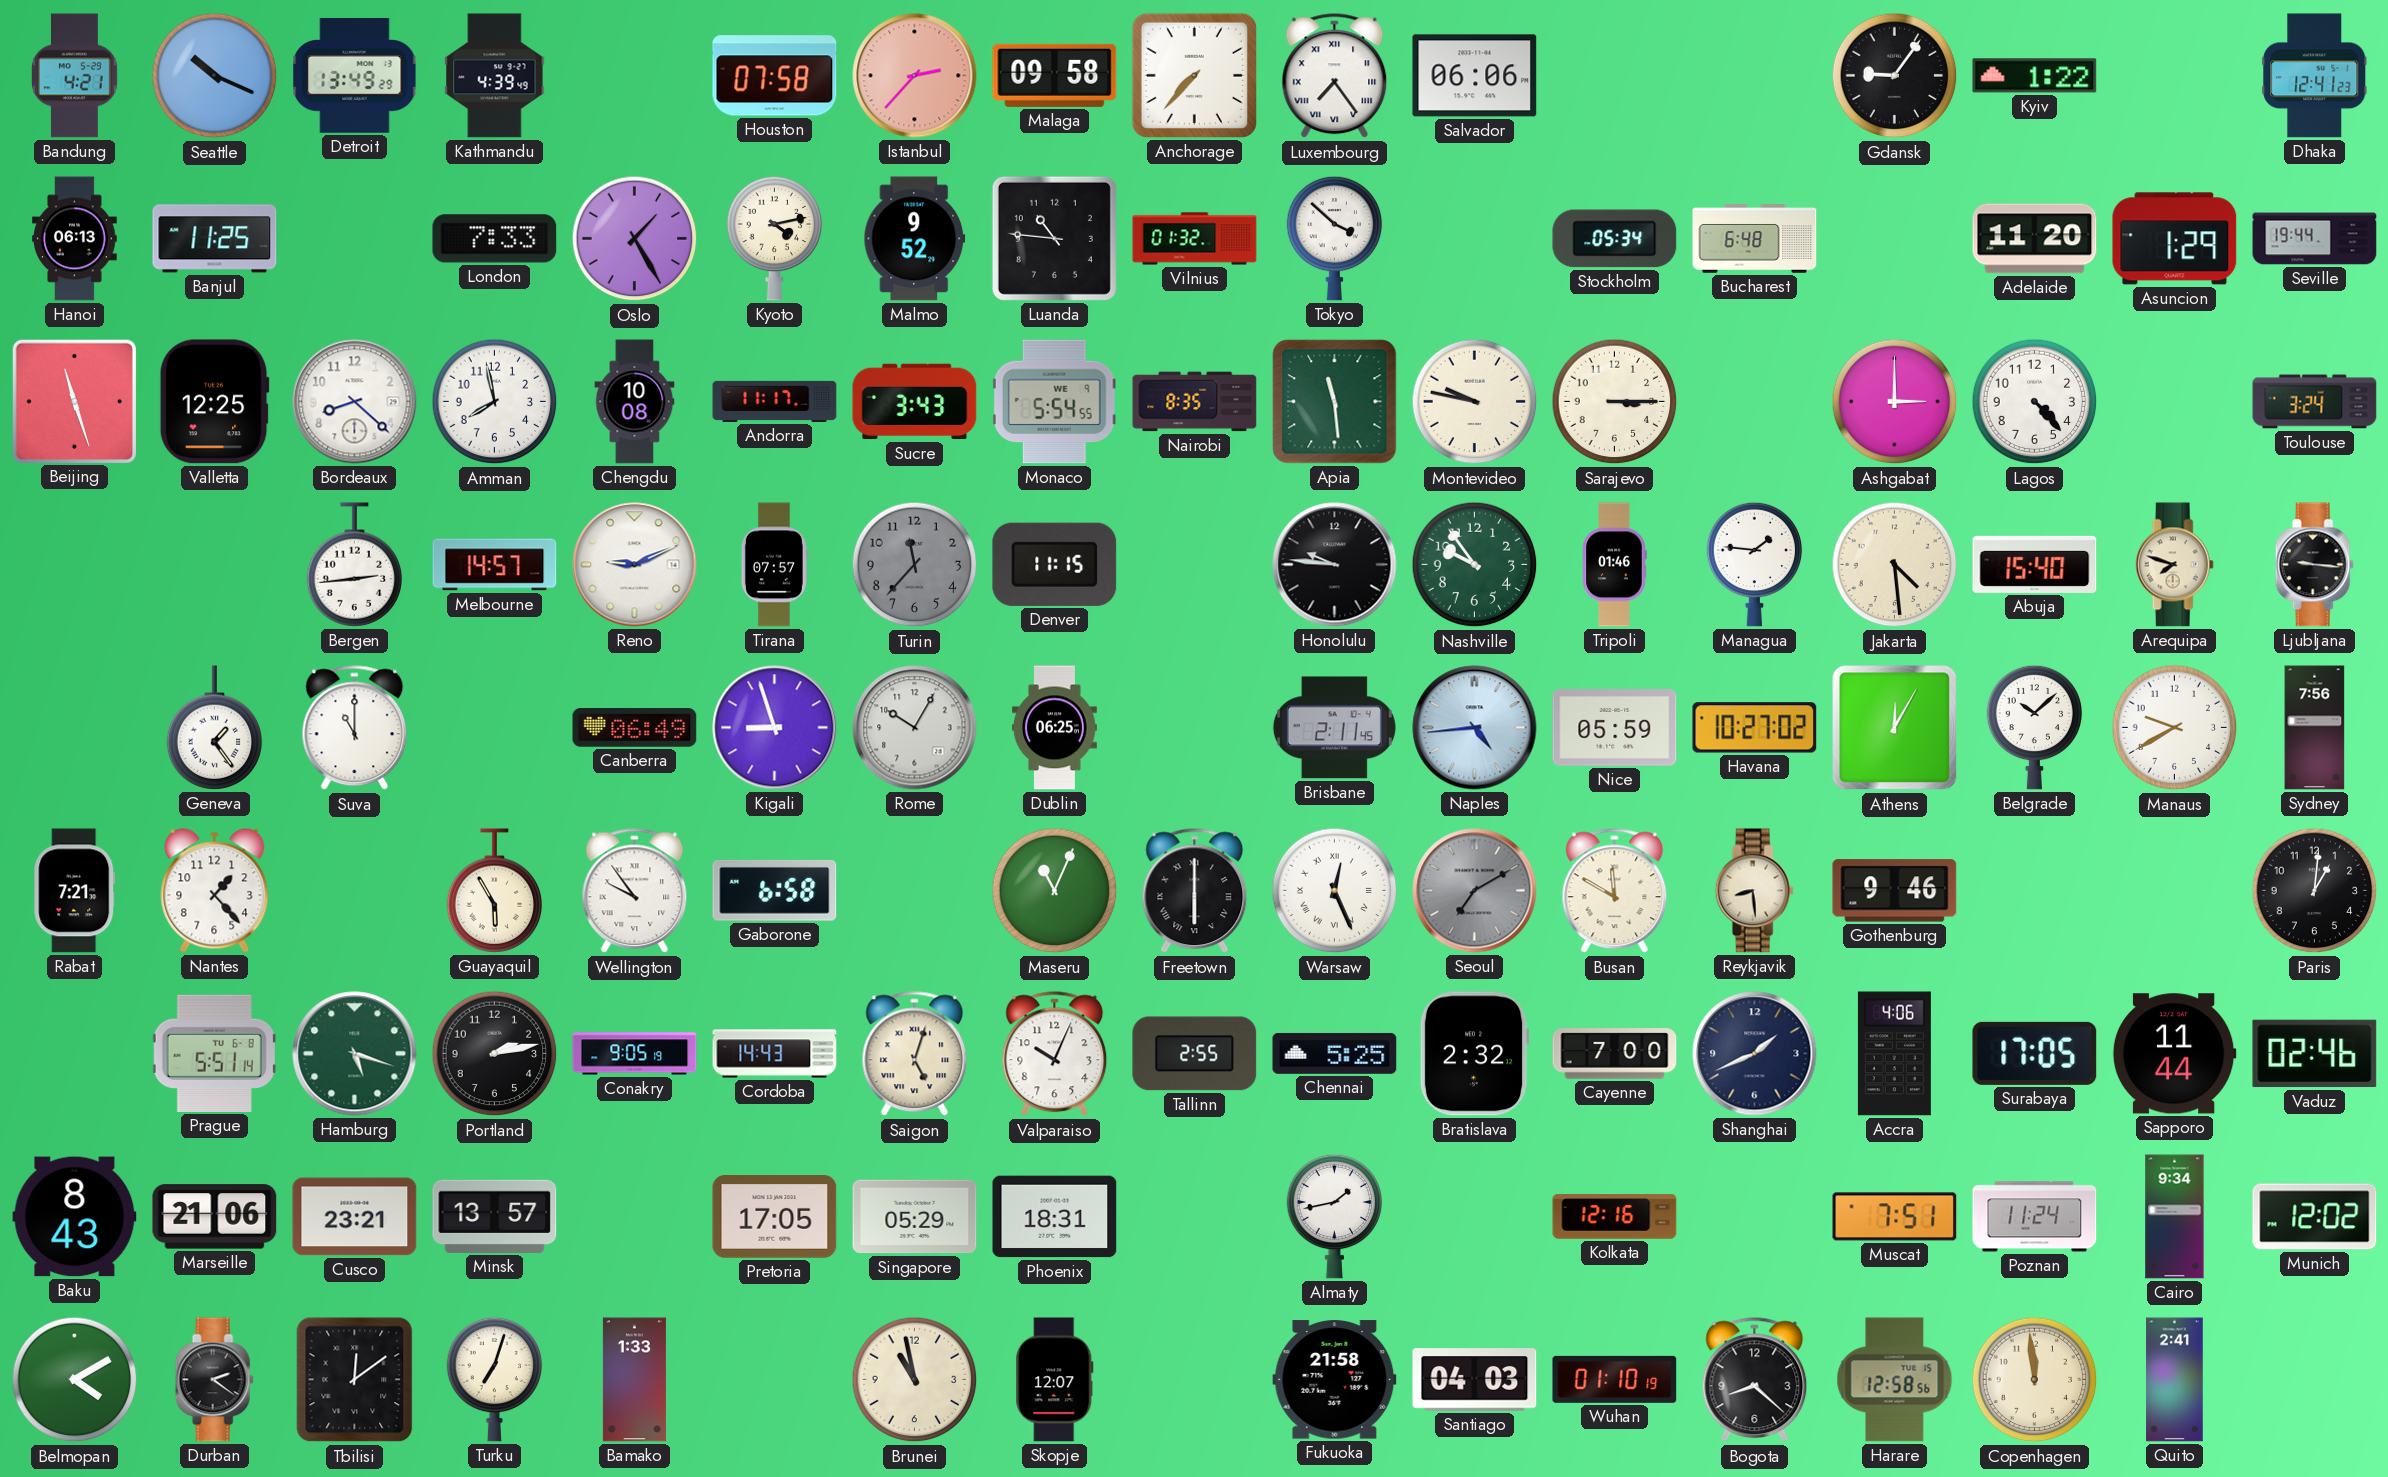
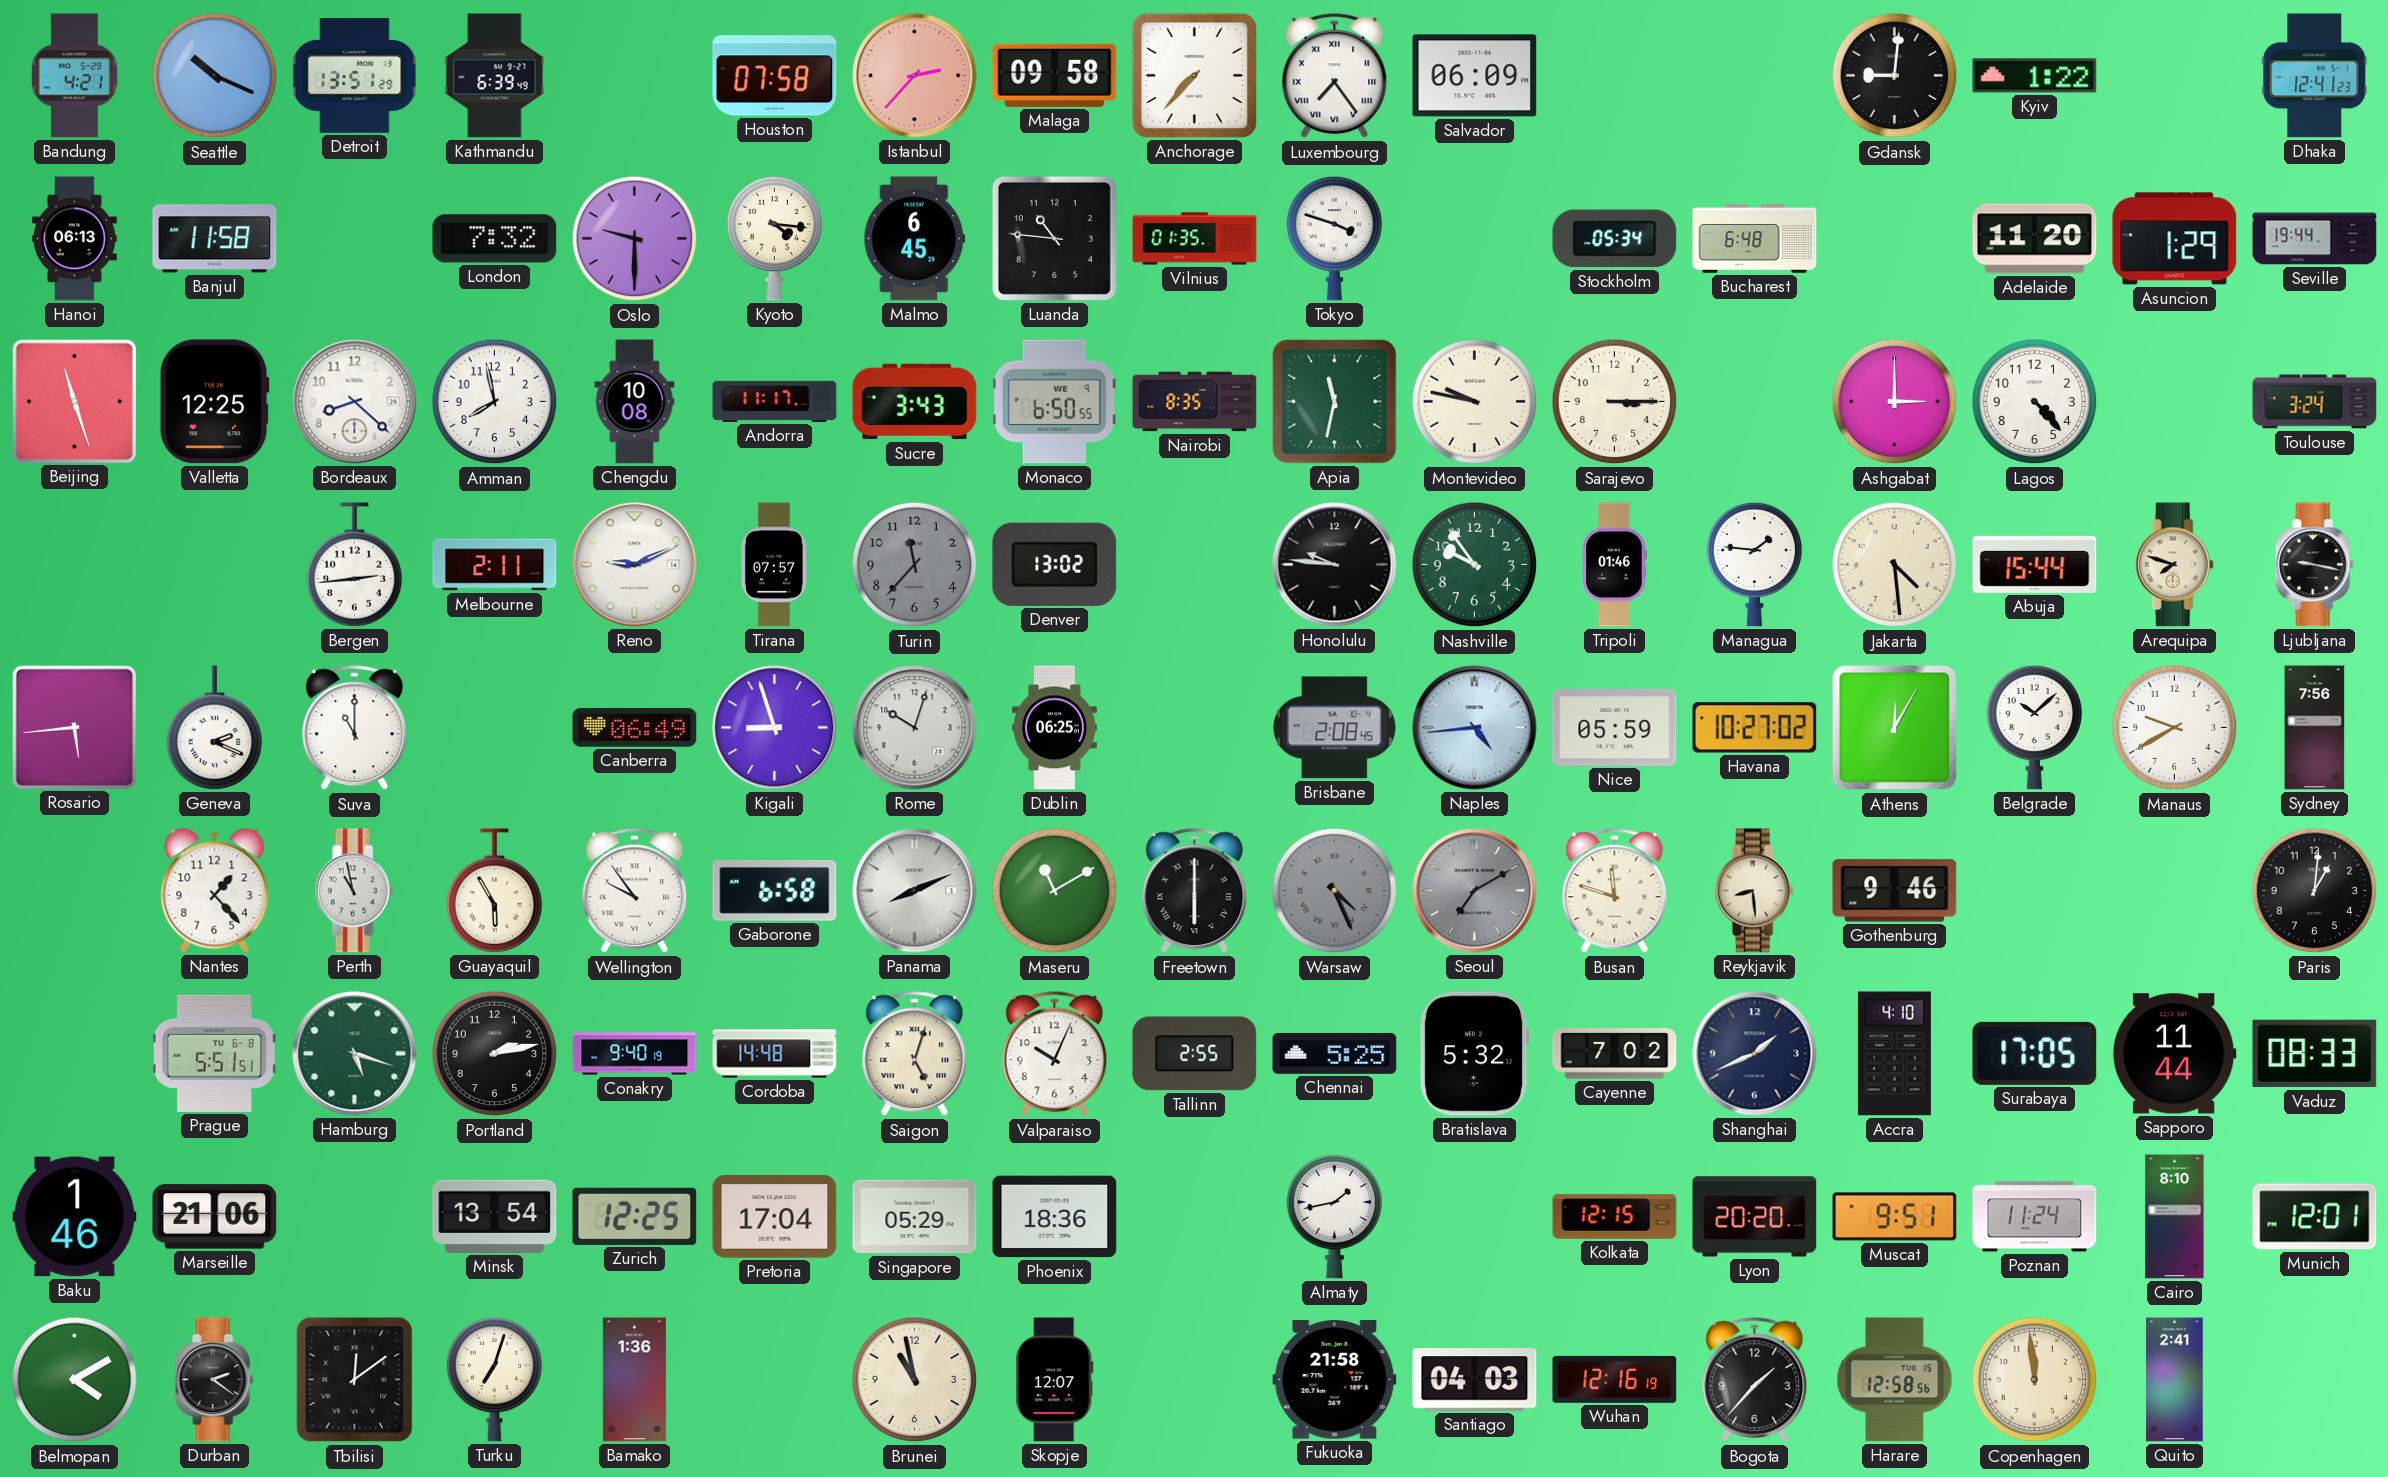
Detroit: 13:49 -> 13:51 (355, 76)
Kathmandu: 4:39 -> 6:39 (495, 76)
Salvador: 06:06 -> 06:09 (1475, 76)
Gdansk: 9:06 -> 9:01 (1895, 76)
Banjul: 11:25 -> 11:58 (215, 239)
London: 7:33 -> 7:32 (495, 239)
Oslo: 1:25 -> 9:30 (635, 239)
Kyoto: 4:13 -> 4:16 (775, 238)
Malmo: 9:52 -> 6:45 (915, 239)
Vilnius: 01:32 -> 01:35 (1195, 239)
Tokyo: 3:52 -> 3:48 (1335, 238)
Monaco: 5:54 -> 6:50 (1054, 402)
Apia: 11:29 -> 11:32 (1335, 402)
Melbourne: 14:57 -> 2:11 (495, 565)
Denver: 11:15 -> 13:02 (1055, 564)
Abuja: 15:40 -> 15:44 (2035, 564)
Ljubljana: 9:16 -> 9:17 (2314, 565)
Rosario: none -> 5:44 (74, 727)
Geneva: 1:24 -> 2:19 (215, 728)
Rome: 10:05 -> 10:03 (915, 728)
Brisbane: 2:11 -> 2:08 (1334, 728)
Rabat: 7:21 -> none (75, 891)
Perth: none -> 10:58 (354, 891)
Panama: none -> 8:11 (915, 891)
Maseru: 11:04 -> 11:10 (1055, 891)
Warsaw: 12:26 -> 4:26 (1335, 891)
Warsaw dial: white -> grey (1335, 891)
Busan: 11:50 -> 11:48 (1615, 891)
Prague: 5:51:14 -> 5:51:51 (214, 1053)
Conakry: 9:05 -> 9:40 (635, 1054)
Cordoba: 14:43 -> 14:48 (775, 1054)
Bratislava: 2:32 -> 5:32 (1474, 1054)
Cayenne: 7:00 -> 7:02 (1615, 1054)
Accra: 4:06 -> 4:10 (1894, 1054)
Vaduz: 02:46 -> 08:33 (2315, 1054)
Baku: 8:43 -> 1:46 (75, 1217)
Cusco: 23:21 -> none (355, 1217)
Minsk: 13:57 -> 13:54 (495, 1216)
Zurich: none -> 12:25 (635, 1216)
Pretoria: 17:05 -> 17:04 (775, 1217)
Phoenix: 18:31 -> 18:36 (1055, 1217)
Kolkata: 12:16 -> 12:15 (1615, 1217)
Lyon: none -> 20:20 (1755, 1217)
Muscat: 7:51 -> 9:51 (1895, 1217)
Cairo: 9:34 -> 8:10 (2175, 1217)
Munich: 12:02 -> 12:01 (2315, 1217)
Bamako: 1:33 -> 1:36 (634, 1380)
Wuhan: 01:10 -> 12:16 (1615, 1379)
Bogota: 8:22 -> 1:37 (1755, 1380)
